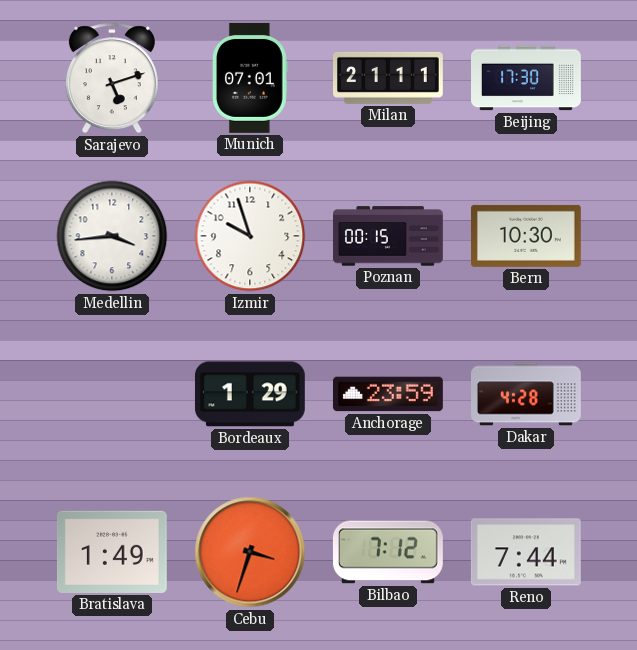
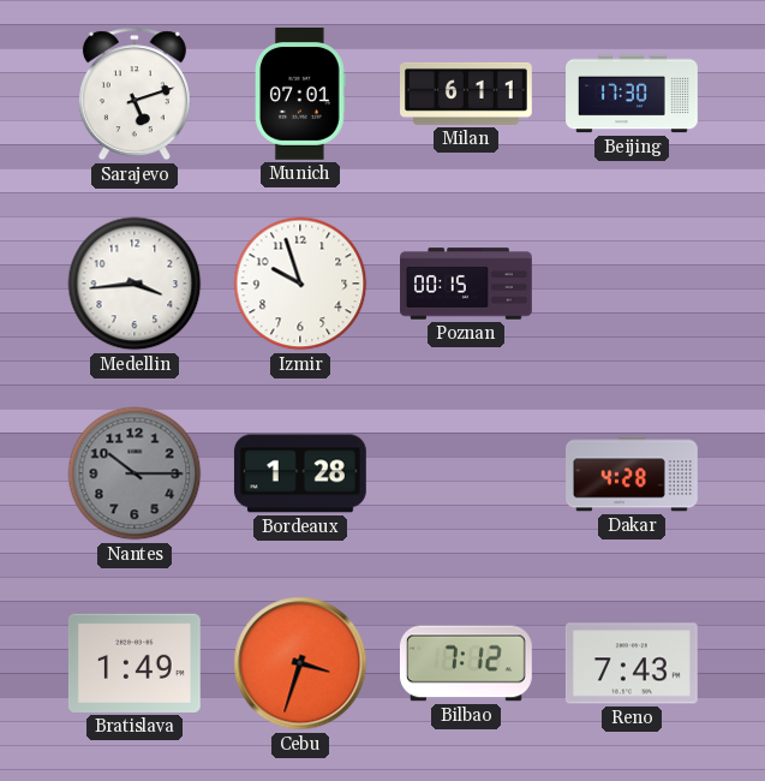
Milan: 21:11 -> 6:11 (467, 94)
Bern: 10:30 -> none (526, 236)
Nantes: none -> 10:15 (135, 473)
Bordeaux: 1:29 -> 1:28 (300, 473)
Anchorage: 23:59 -> none (388, 394)
Reno: 7:44 -> 7:43 (632, 663)
